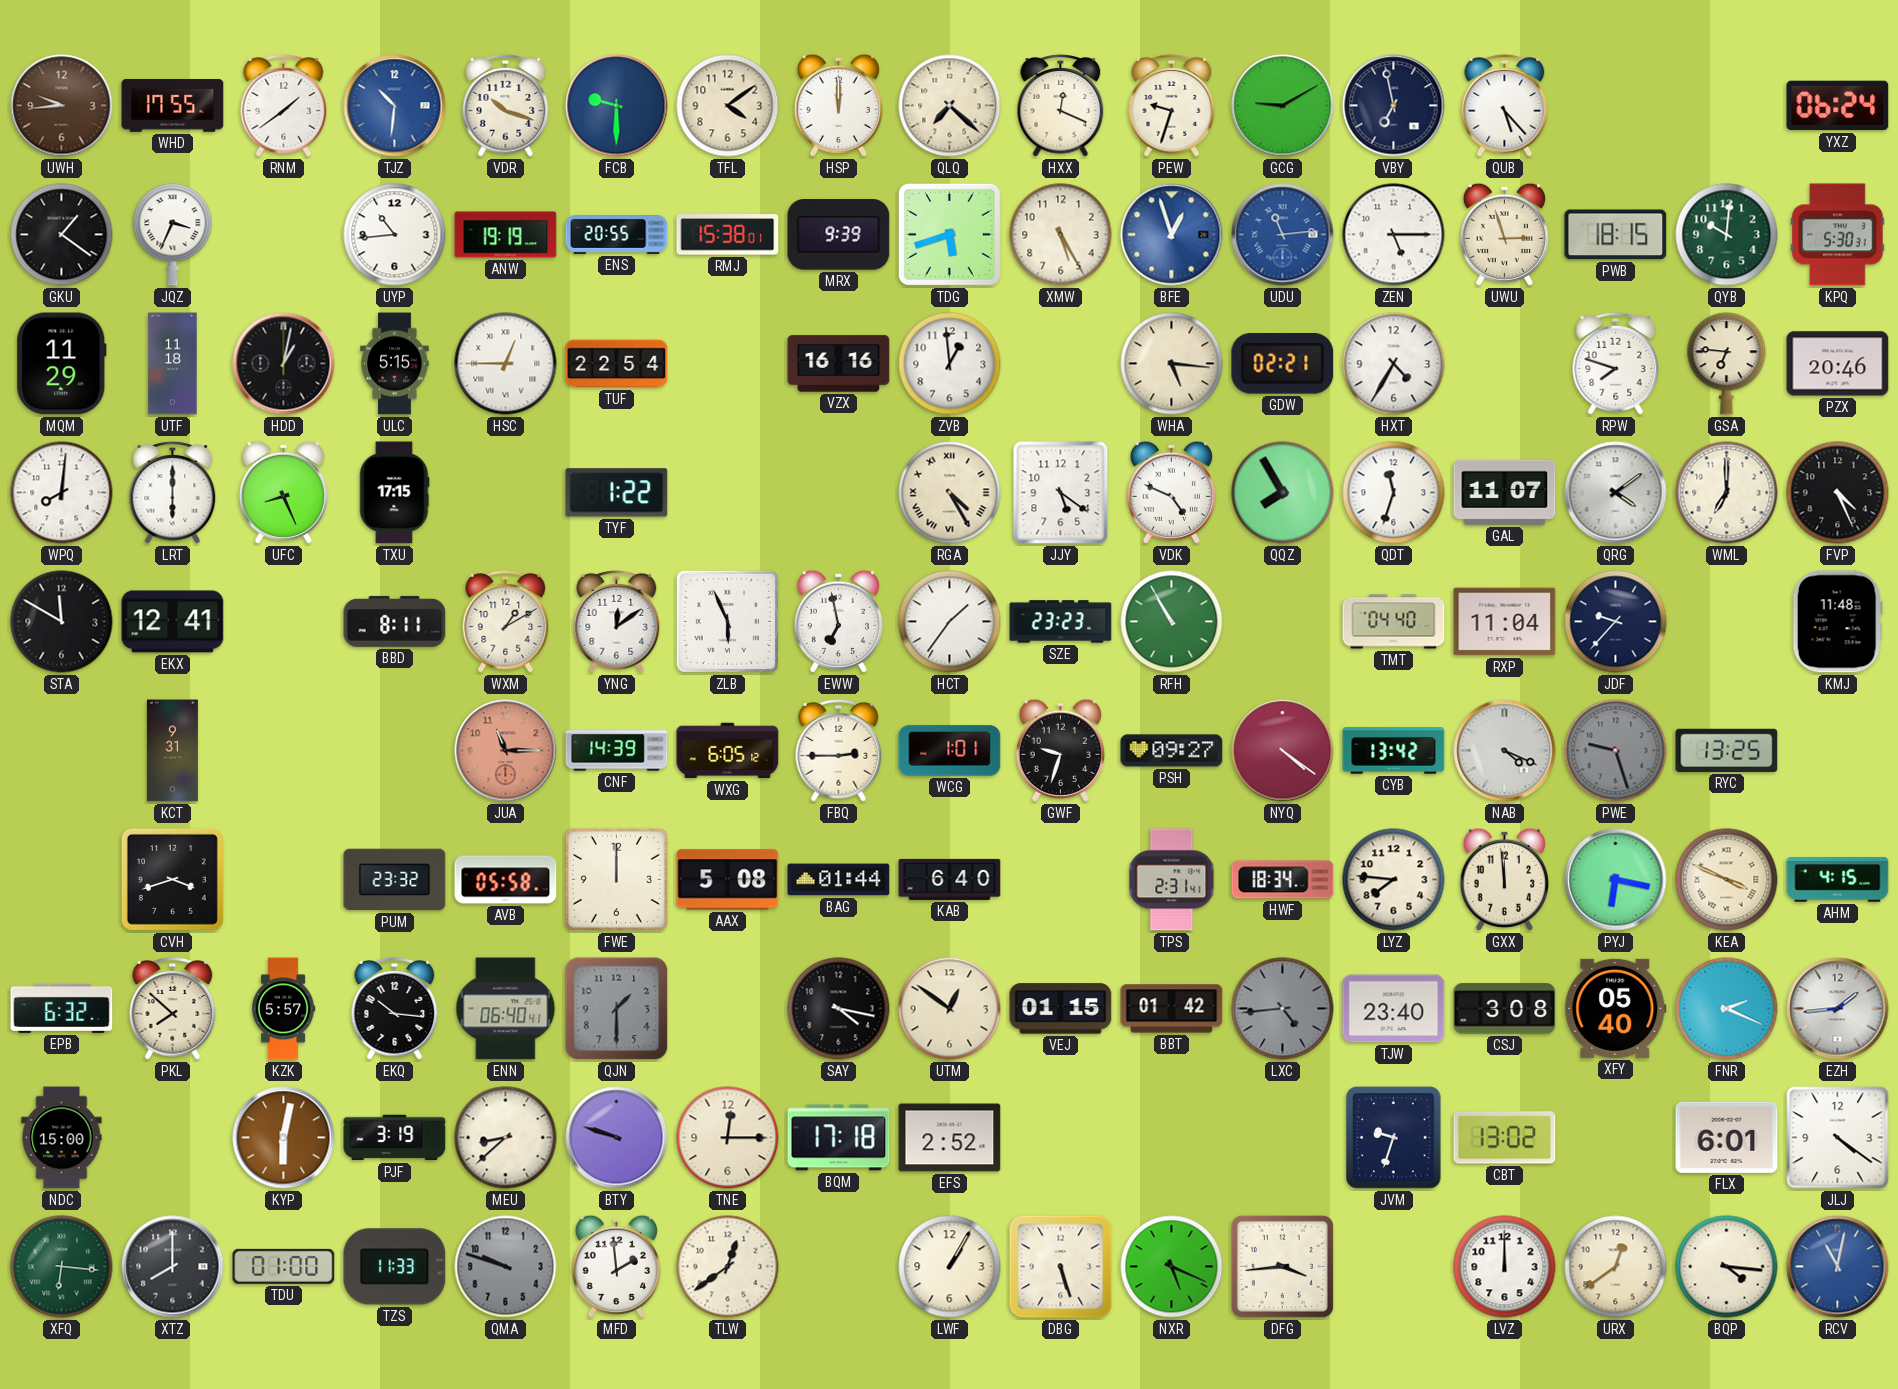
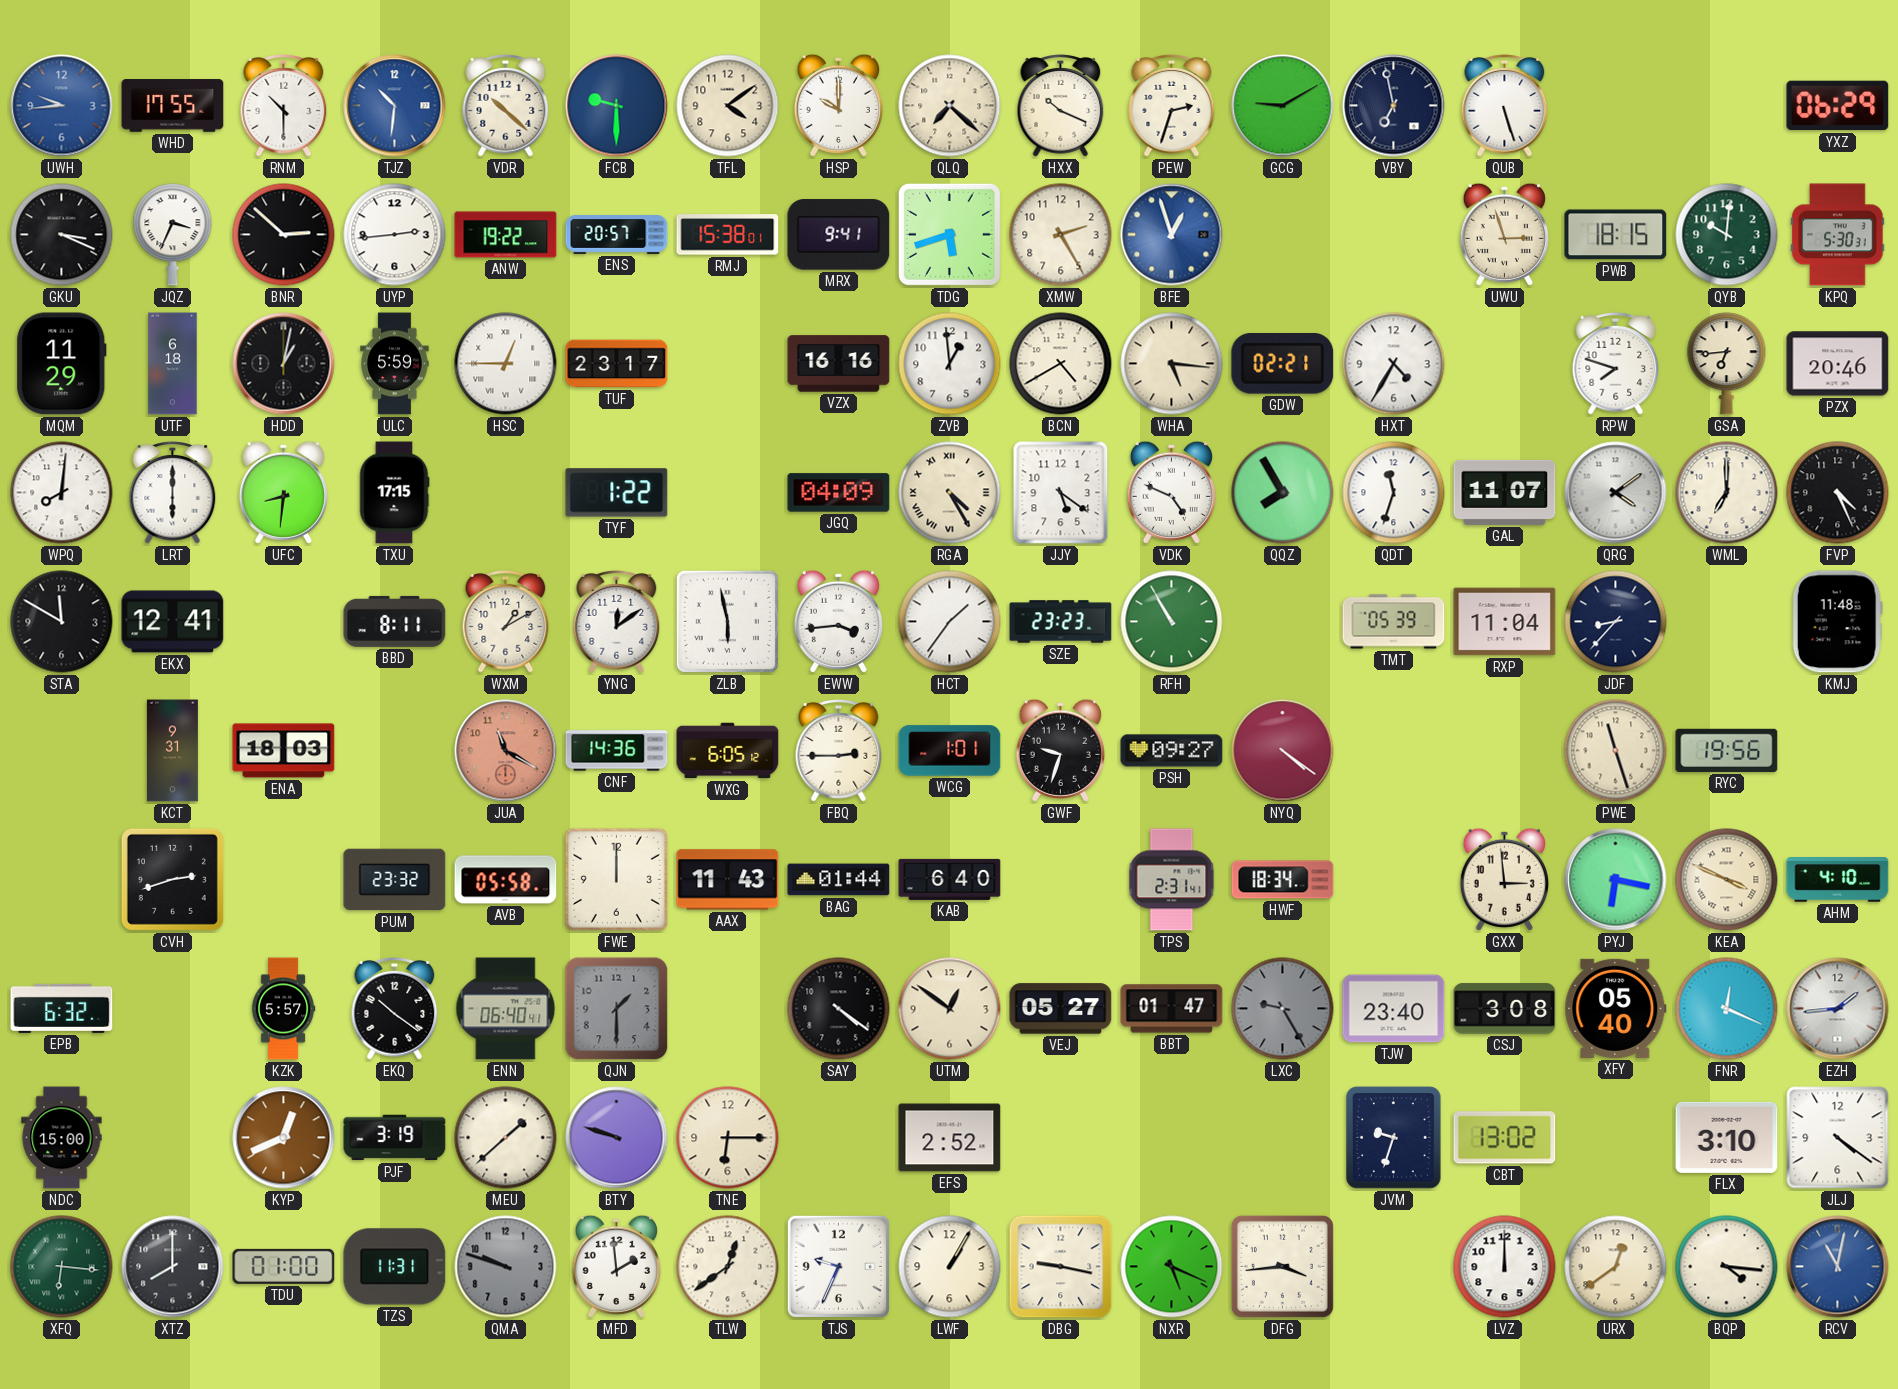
UWH dial: brown -> blue (62, 106)
RNM: 1:39 -> 10:30 (284, 106)
VDR: 10:18 -> 10:22 (506, 106)
HSP: 12:00 -> 10:00 (838, 105)
HXX: 12:19 -> 10:19 (1061, 106)
PEW: 9:33 -> 2:33 (1172, 106)
QUB: 5:23 -> 5:27 (1505, 106)
YXZ: 06:24 -> 06:29 (1838, 106)
GKU: 1:21 -> 3:19 (62, 235)
BNR: none -> 2:52 (284, 235)
UYP: 10:44 -> 2:44 (395, 235)
ANW: 19:19 -> 19:22 (506, 235)
ENS: 20:55 -> 20:57 (617, 235)
MRX: 9:39 -> 9:41 (839, 235)
XMW: 5:25 -> 2:25 (1061, 235)
UDU: 11:14 -> none (1283, 235)
ZEN: 5:15 -> none (1394, 235)
UTF: 11:18 -> 6:18 (173, 364)
ULC: 5:15 -> 5:59 (395, 364)
TUF: 22:54 -> 23:17 (617, 364)
BCN: none -> 4:40 (1061, 364)
GSA: 6:46 -> 6:44 (1727, 364)
UFC: 8:26 -> 8:31 (283, 492)
JGQ: none -> 04:09 (839, 493)
ZLB: 5:56 -> 5:58 (727, 621)
EWW: 6:58 -> 3:44 (838, 621)
TMT: 04:40 -> 05:39 (1394, 622)
JDF: 9:37 -> 8:37 (1616, 622)
ENA: none -> 18:03 (284, 751)
JUA: 11:15 -> 11:20 (506, 751)
CNF: 14:39 -> 14:36 (617, 751)
CYB: 13:42 -> none (1394, 751)
NAB: 4:19 -> none (1505, 751)
PWE: 9:27 -> 11:27 (1616, 751)
PWE dial: grey -> cream (1616, 751)
RYC: 13:25 -> 19:56 (1727, 750)
CVH: 3:42 -> 2:42 (172, 879)
AAX: 5:08 -> 11:43 (728, 880)
LYZ: 7:46 -> none (1394, 880)
GXX: 11:59 -> 2:59 (1504, 879)
AHM: 4:15 -> 4:10 (1838, 880)
PKL: 7:52 -> none (173, 1009)
EKQ: 10:16 -> 10:21 (395, 1009)
SAY: 4:17 -> 4:21 (839, 1009)
VEJ: 01:15 -> 05:27 (1061, 1009)
BBT: 01:42 -> 01:47 (1172, 1009)
LXC: 4:44 -> 9:25 (1283, 1009)
FNR: 2:19 -> 12:19 (1727, 1009)
KYP: 6:02 -> 12:41 (284, 1138)
MEU: 8:38 -> 1:38 (506, 1138)
TNE: 12:15 -> 6:15 (728, 1138)
BQM: 17:18 -> none (839, 1138)
FLX: 6:01 -> 3:10 (1727, 1137)
TZS: 11:33 -> 11:31 (395, 1267)
TJS: none -> 9:34 (838, 1266)
DBG: 5:27 -> 9:17 (1061, 1267)
